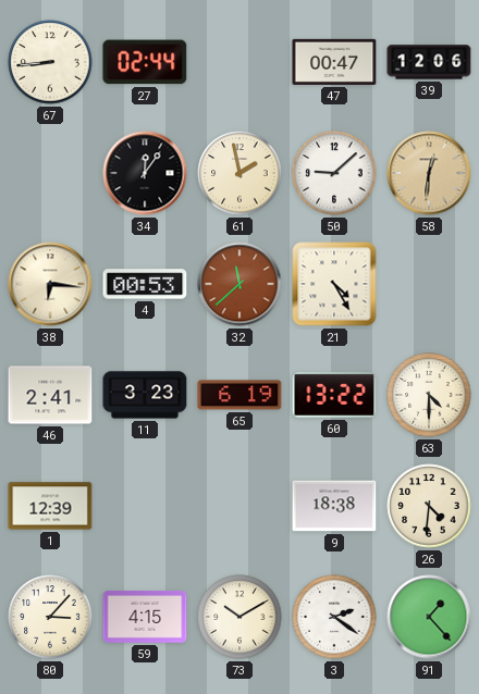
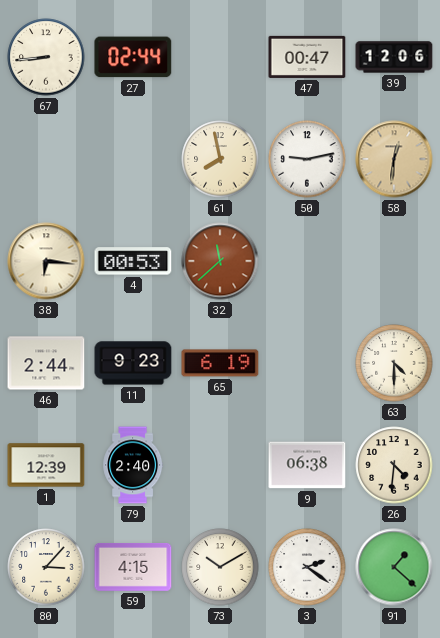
34: 12:06 -> none (145, 173)
61: 1:58 -> 7:58 (220, 159)
50: 9:08 -> 9:13 (307, 159)
21: 4:25 -> none (334, 284)
46: 2:41 -> 2:44 (46, 363)
11: 3:23 -> 9:23 (133, 363)
60: 13:22 -> none (334, 395)
79: none -> 2:40 (133, 465)
9: 18:38 -> 06:38 (307, 465)
91: 1:23 -> 1:22 (394, 567)
